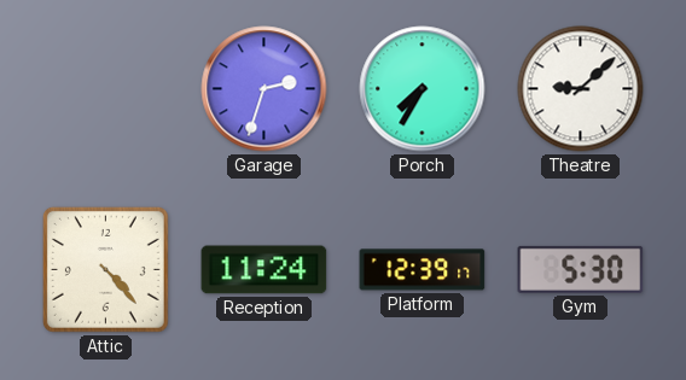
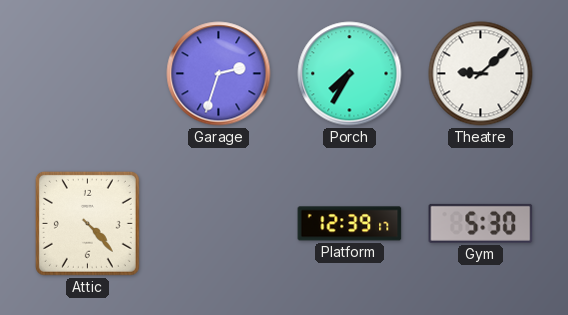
Reception: 11:24 -> none (264, 270)
